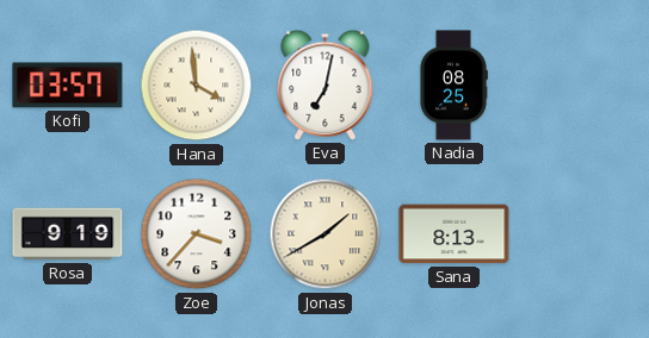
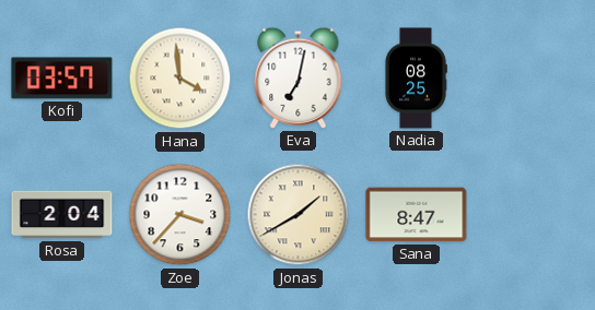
Rosa: 9:19 -> 2:04 (62, 215)
Sana: 8:13 -> 8:47 (417, 215)
